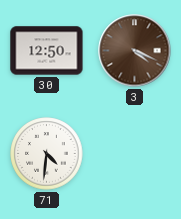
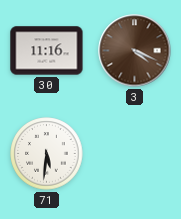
30: 12:50 -> 11:16 (47, 51)
71: 4:31 -> 5:31 (47, 154)
